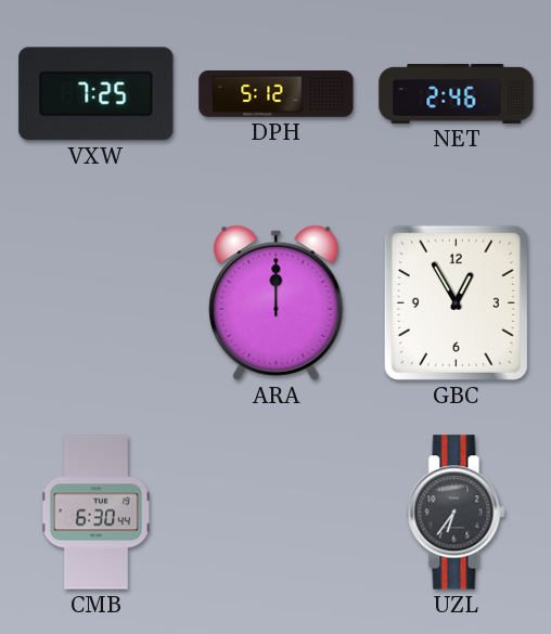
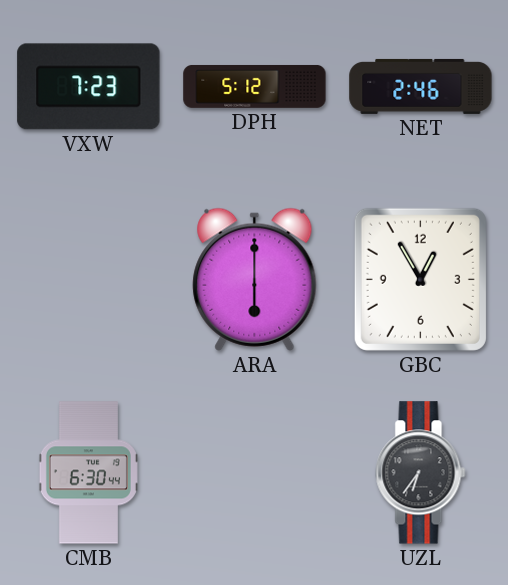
VXW: 7:25 -> 7:23 (89, 87)
ARA: 12:00 -> 6:00 (255, 279)
